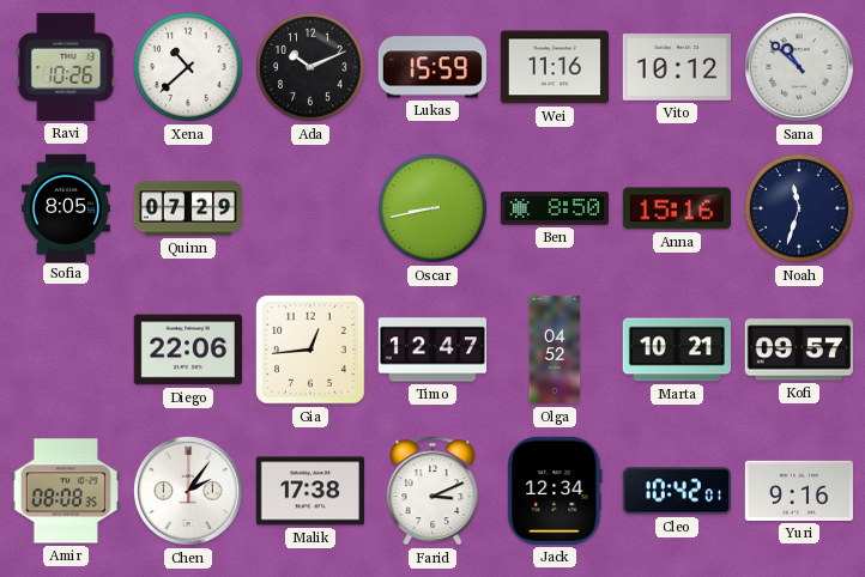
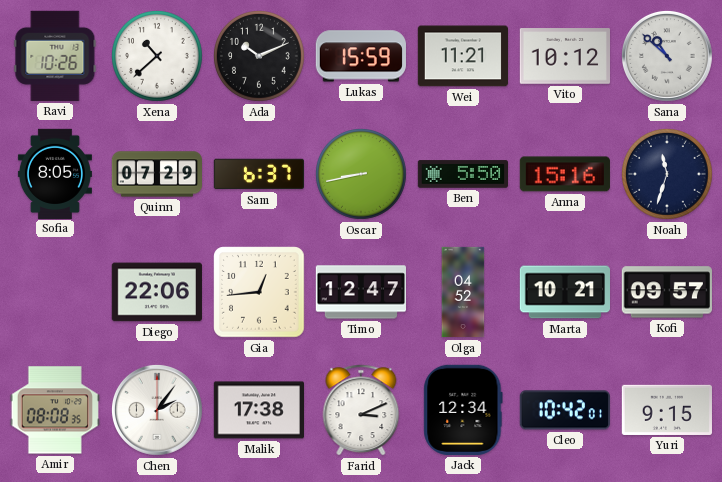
Wei: 11:16 -> 11:21 (462, 56)
Sam: none -> 6:37 (258, 174)
Ben: 8:50 -> 5:50 (462, 174)
Yuri: 9:16 -> 9:15 (666, 410)
